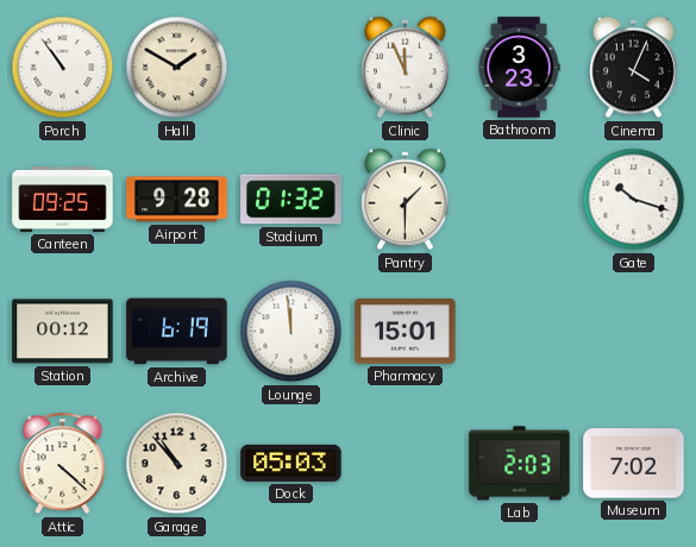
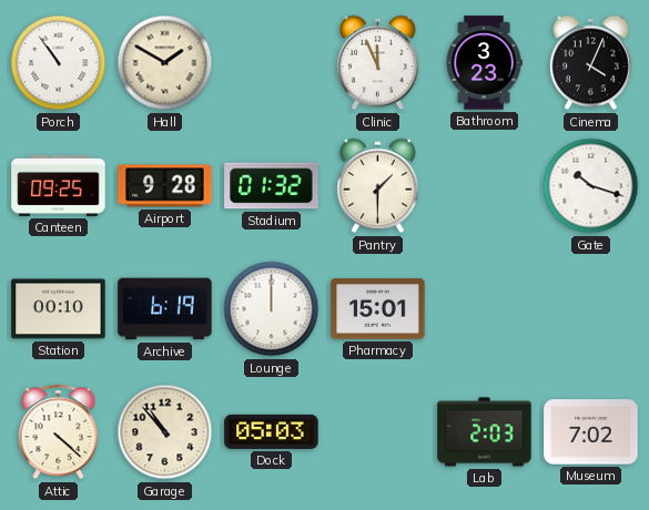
Station: 00:12 -> 00:10 (59, 309)
Lounge: 11:59 -> 12:00 (272, 309)
